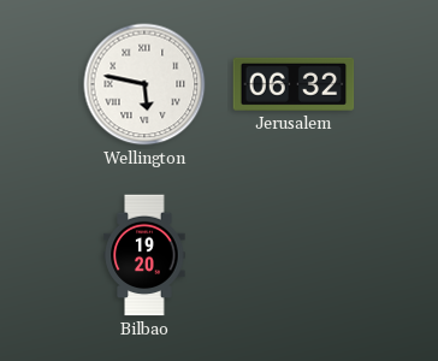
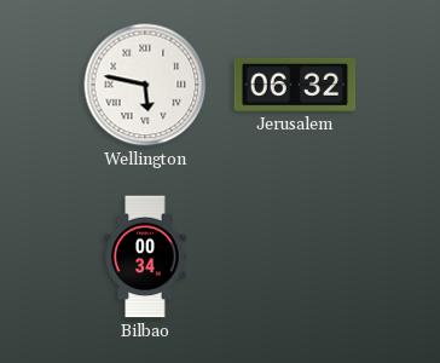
Bilbao: 19:20 -> 00:34 (145, 257)
